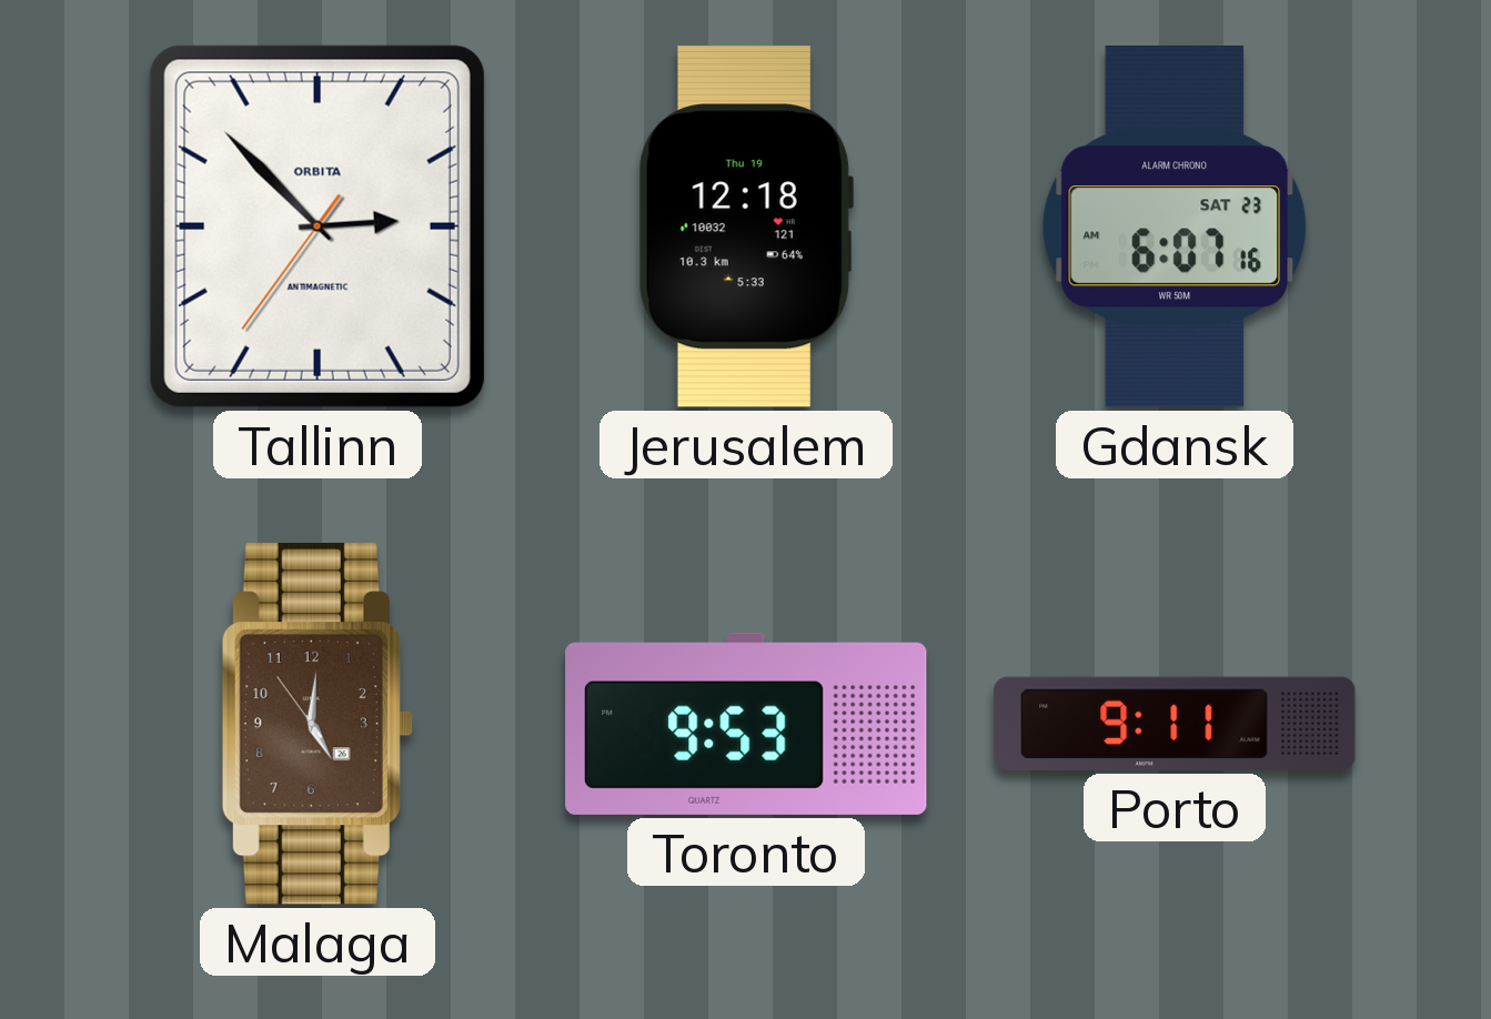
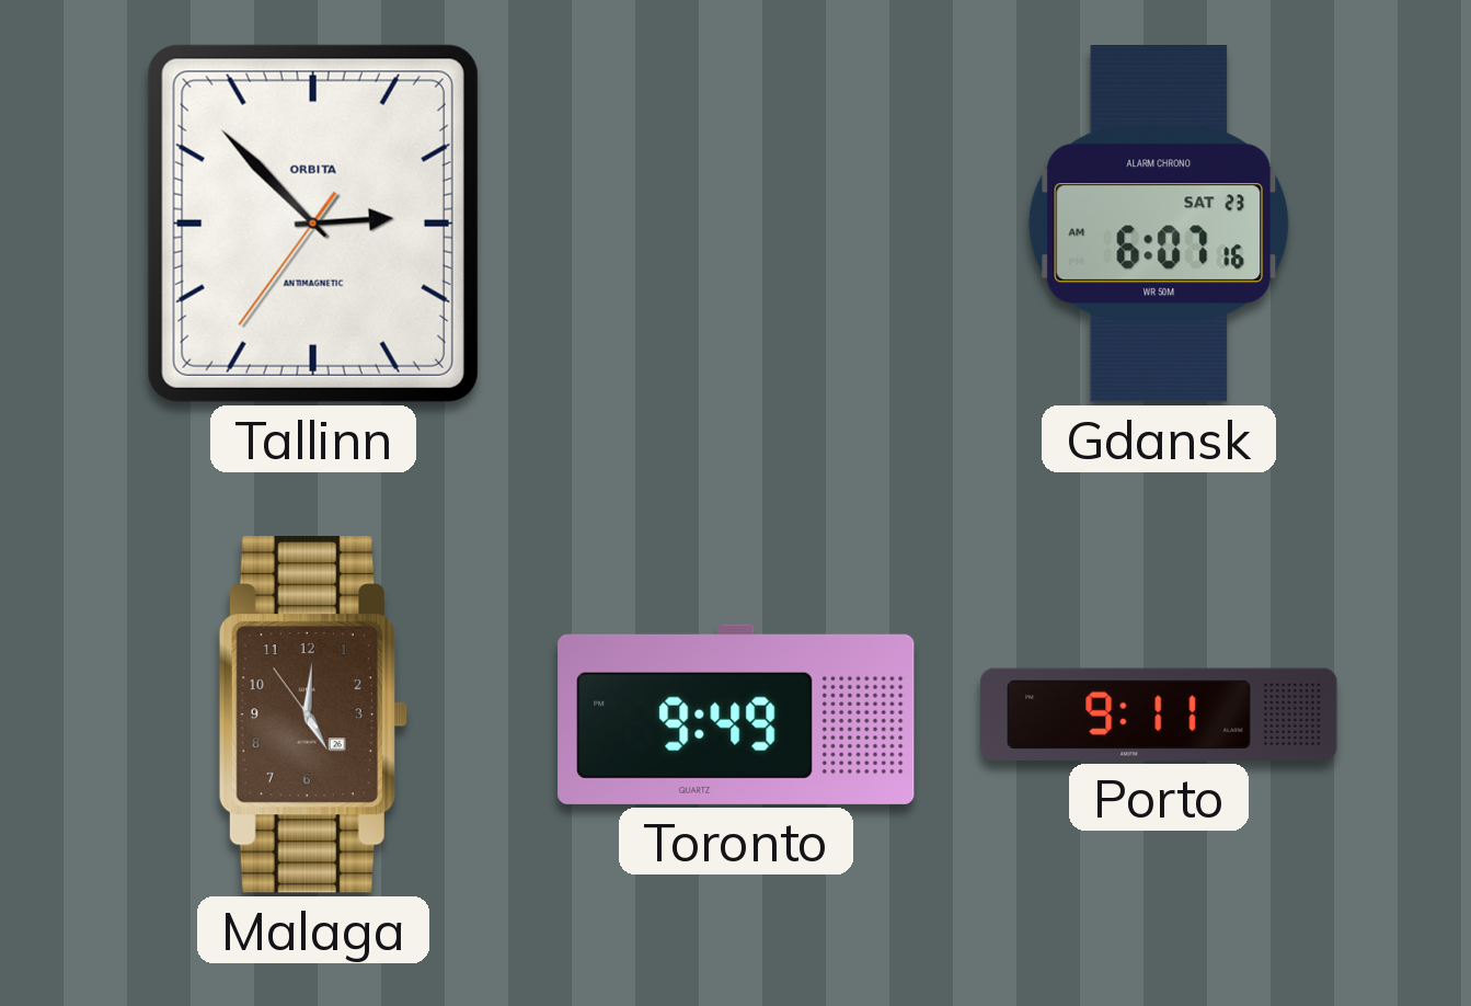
Jerusalem: 12:18 -> none (746, 226)
Toronto: 9:53 -> 9:49 (736, 715)
